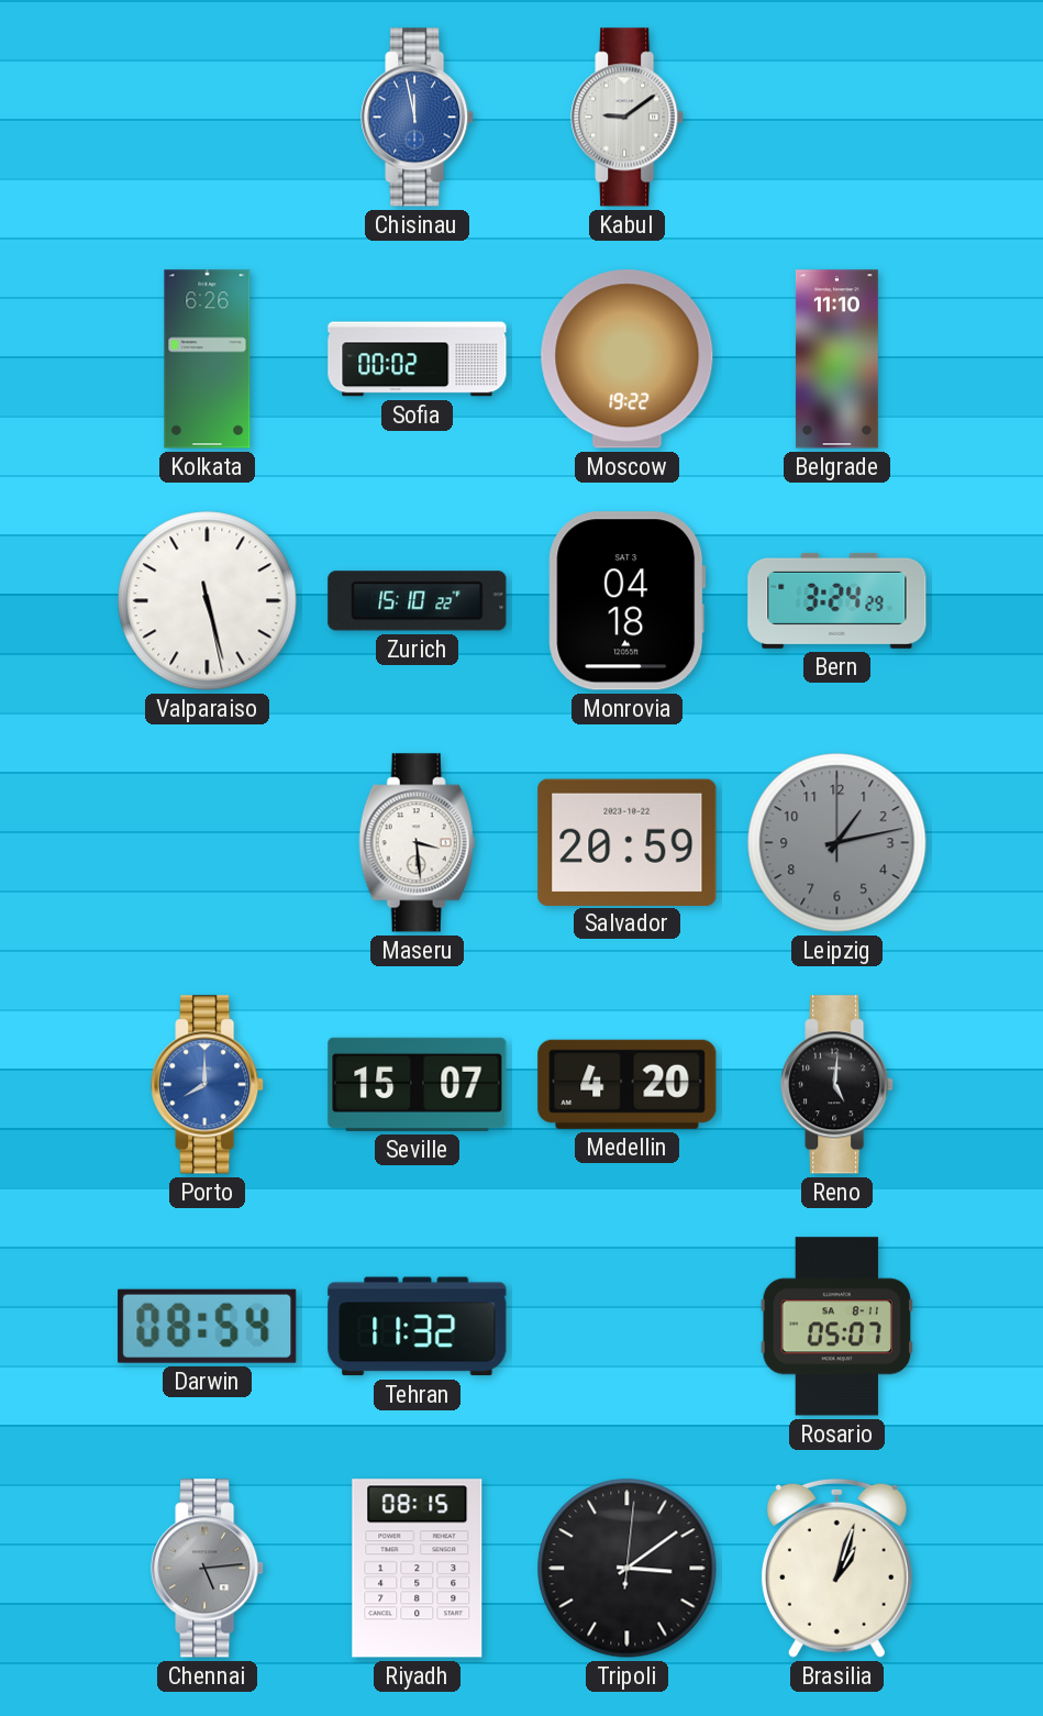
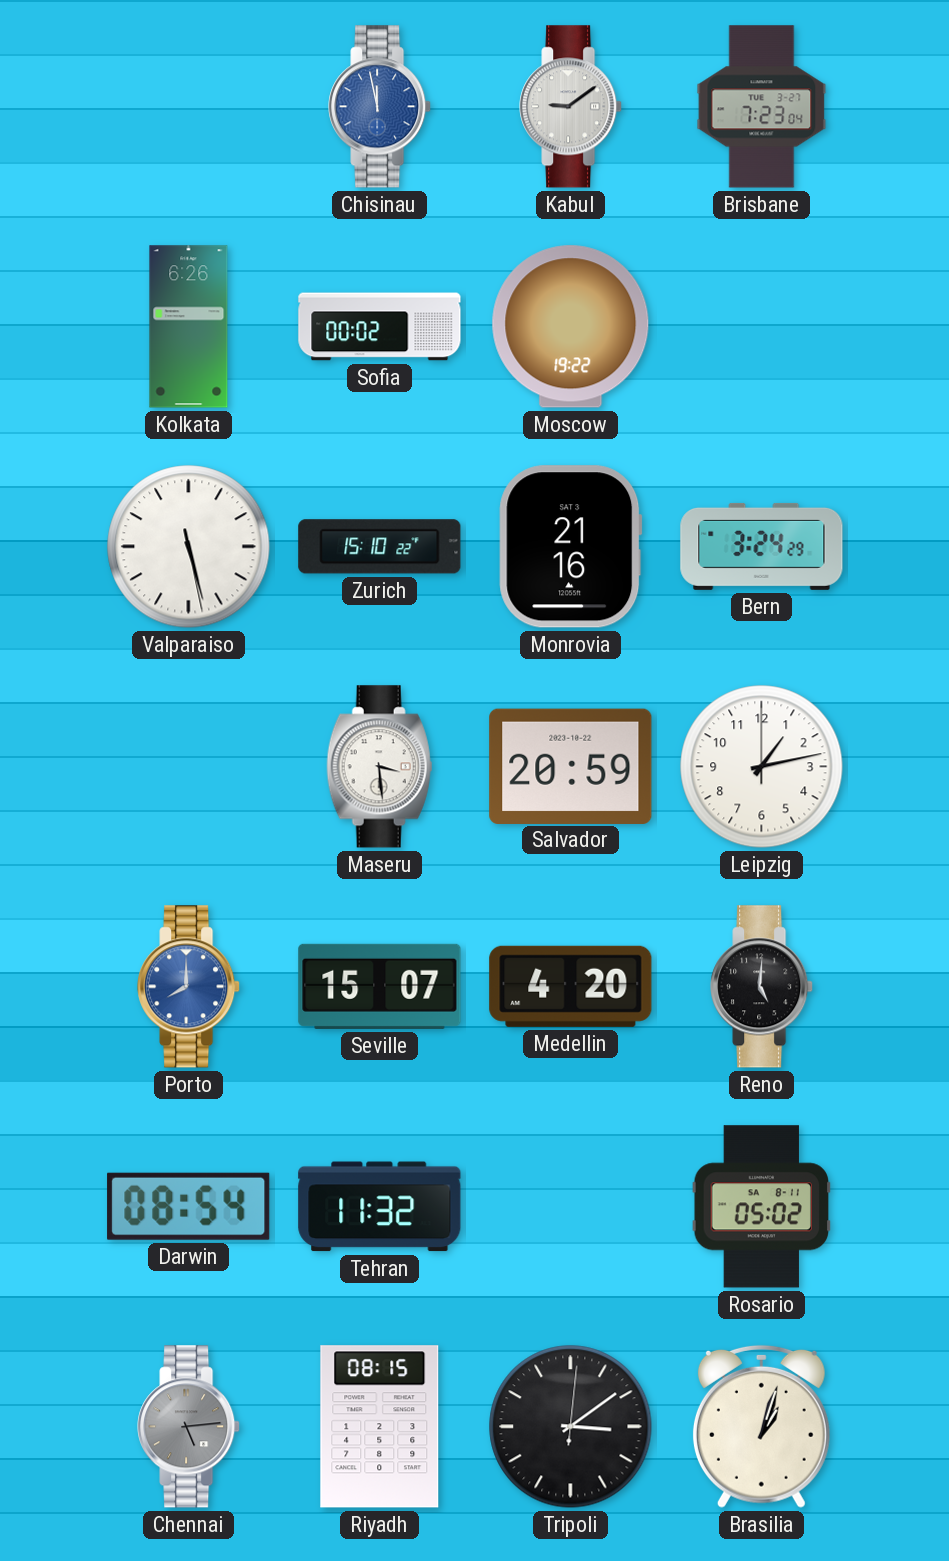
Brisbane: none -> 7:23 (762, 107)
Belgrade: 11:10 -> none (836, 359)
Monrovia: 04:18 -> 21:16 (571, 547)
Leipzig dial: grey -> white (762, 767)
Rosario: 05:07 -> 05:02 (762, 1207)
